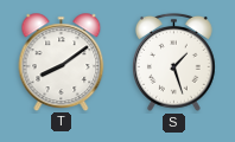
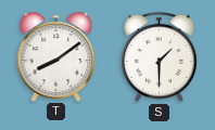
S: 1:27 -> 1:30 (160, 56)
